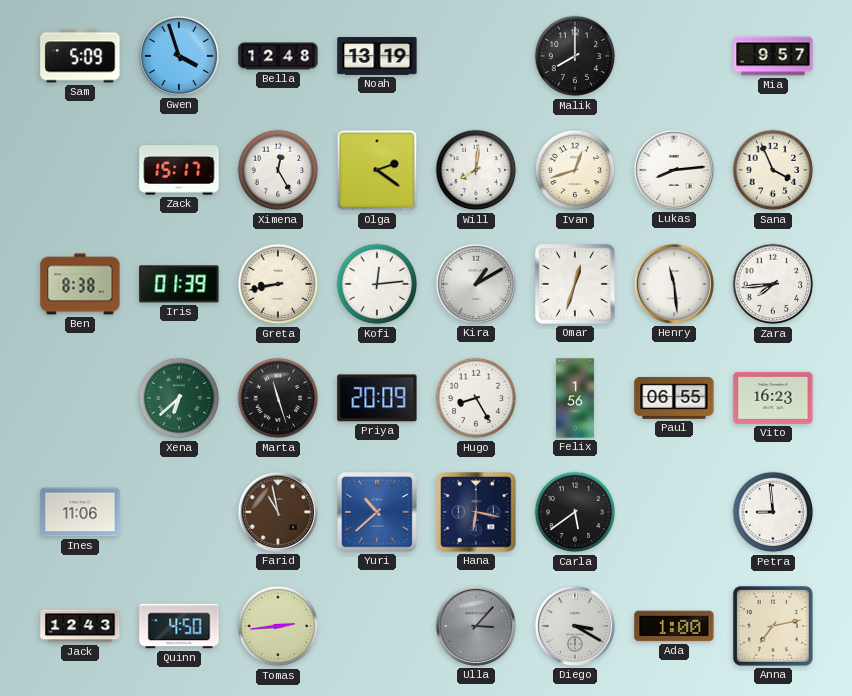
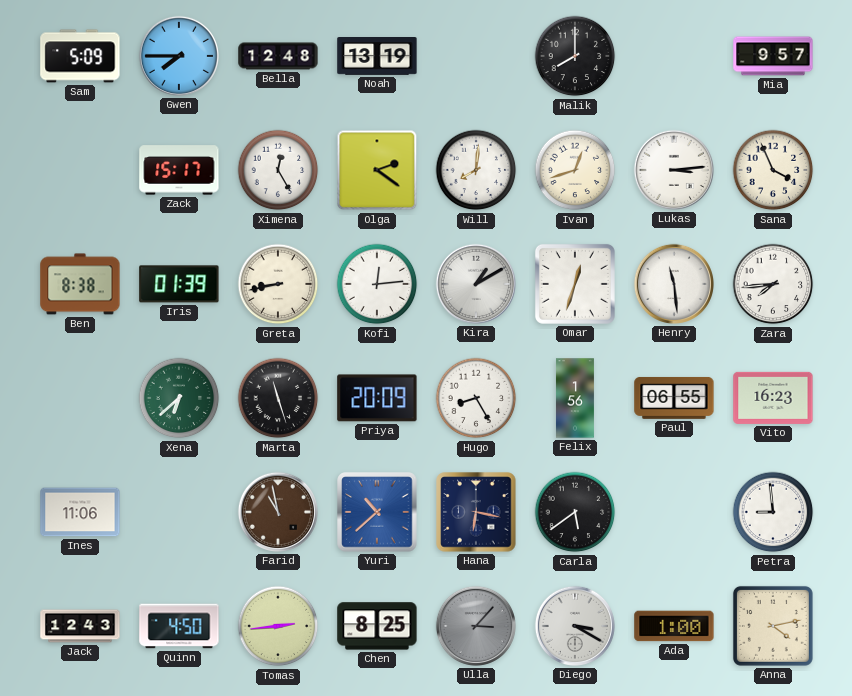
Gwen: 3:57 -> 7:45 (179, 56)
Lukas: 8:14 -> 3:14 (674, 170)
Chen: none -> 8:25 (377, 626)
Anna: 7:13 -> 4:13 (773, 626)
